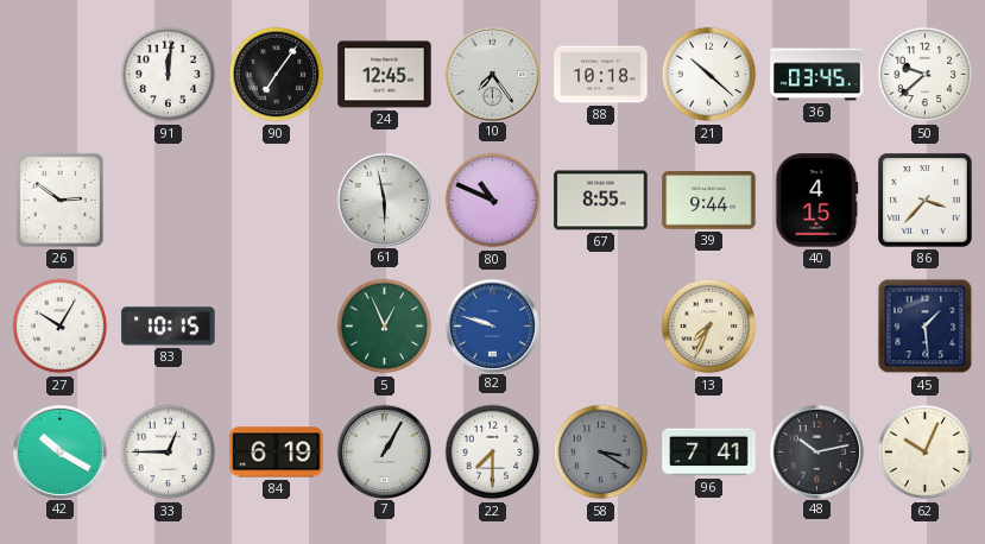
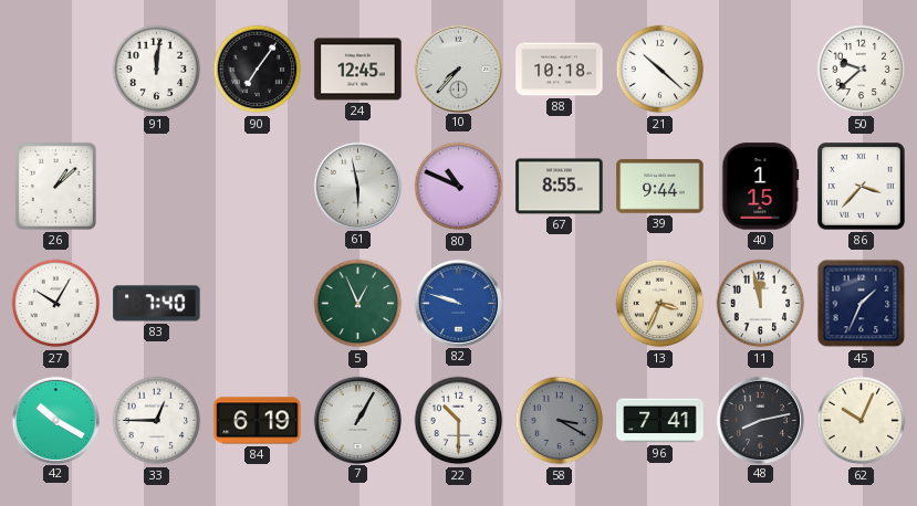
10: 7:24 -> 7:37 (458, 68)
36: 03:45 -> none (817, 75)
26: 2:51 -> 1:08 (55, 186)
40: 4:15 -> 1:15 (761, 187)
83: 10:15 -> 7:40 (157, 304)
13: 7:34 -> 3:34 (660, 304)
11: none -> 11:58 (761, 304)
45: 1:29 -> 1:34 (862, 304)
22: 7:30 -> 10:30 (459, 421)
48: 10:13 -> 8:13 (760, 420)
